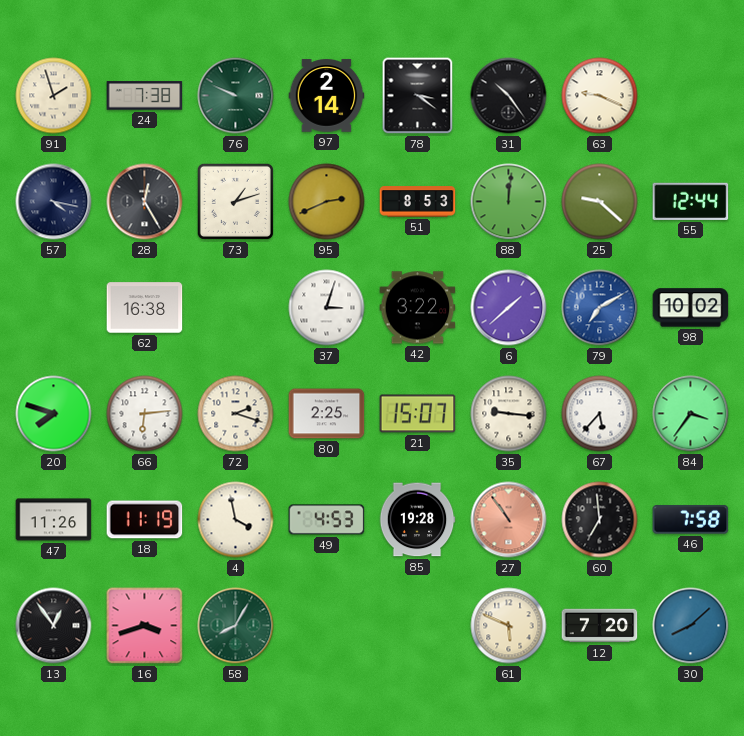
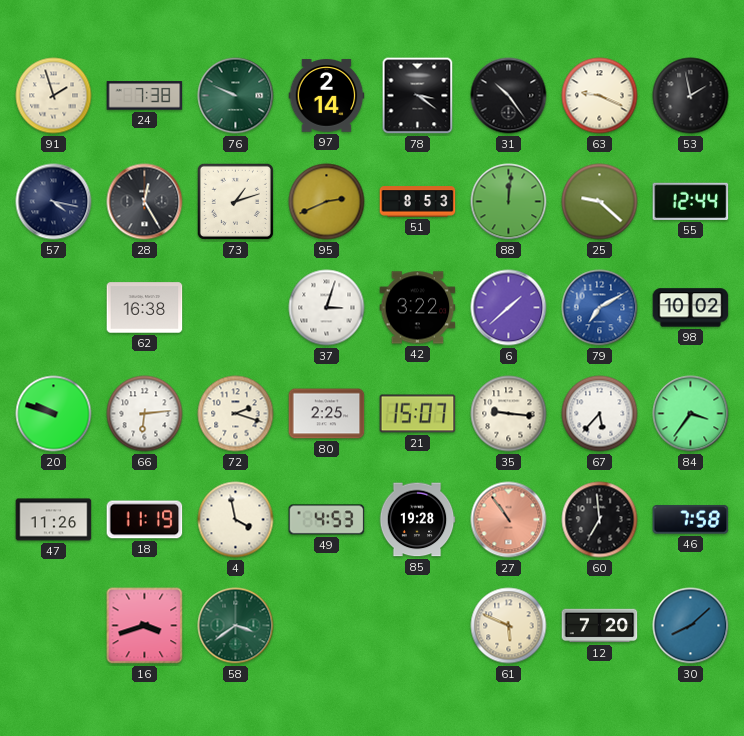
53: none -> 1:58 (691, 96)
20: 7:48 -> 9:48 (54, 414)
13: 12:54 -> none (54, 626)
58: 8:05 -> 3:39 (236, 626)
